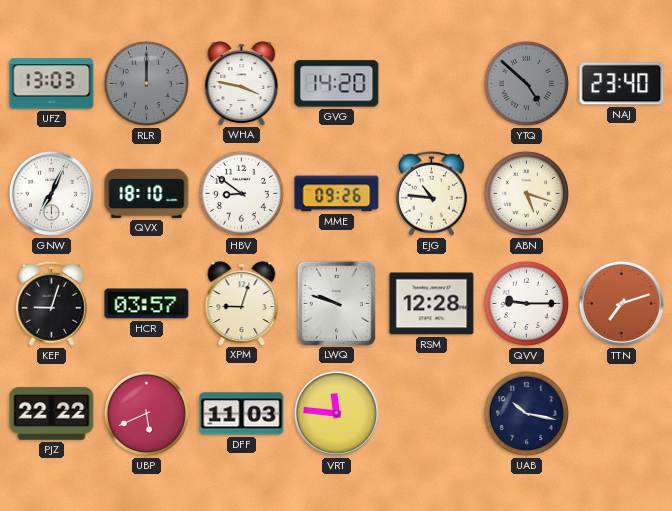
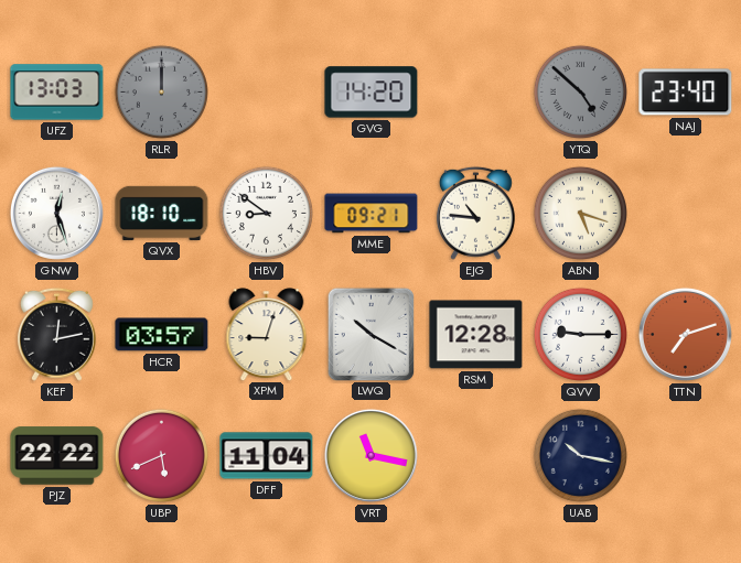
WHA: 3:47 -> none (242, 83)
GNW: 7:04 -> 12:27 (56, 213)
MME: 09:26 -> 09:21 (372, 214)
KEF: 9:03 -> 12:13 (56, 334)
LWQ: 9:48 -> 10:20 (370, 334)
DFF: 11:03 -> 11:04 (267, 456)
VRT: 11:46 -> 11:17 (370, 455)
